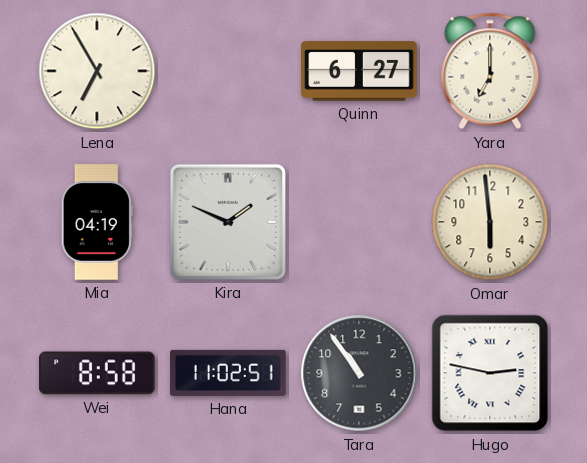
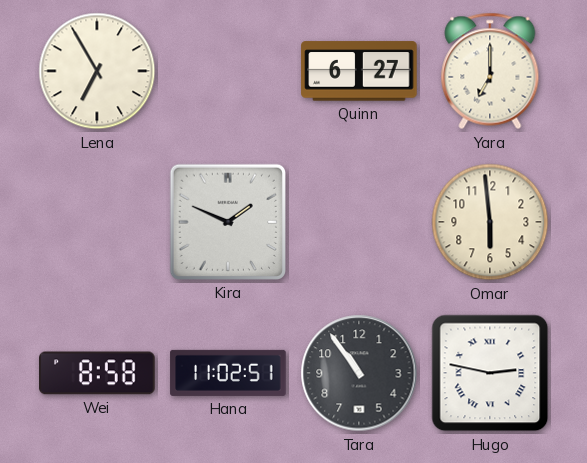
Mia: 04:19 -> none (97, 222)
